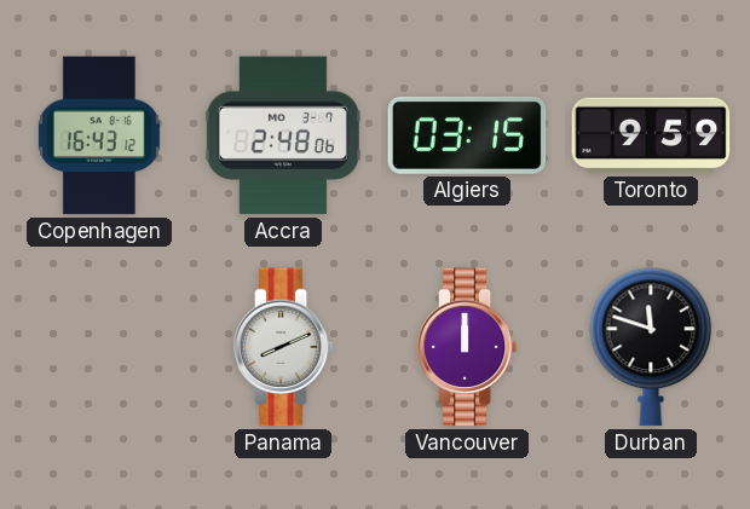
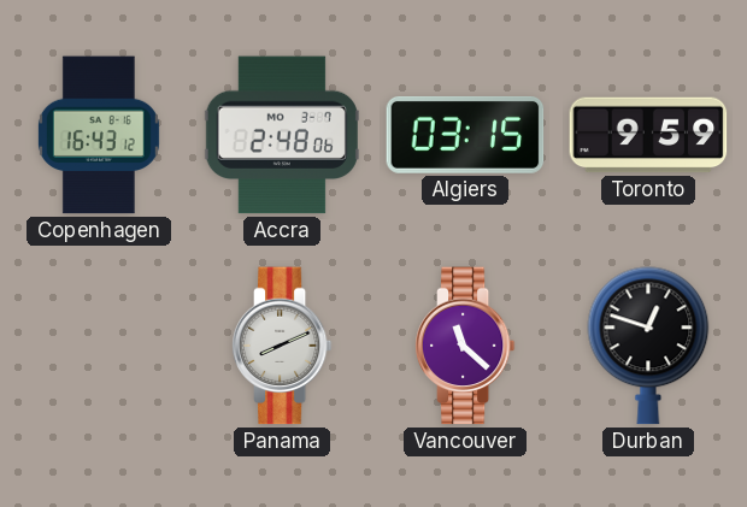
Vancouver: 12:00 -> 11:22 (465, 346)
Durban: 11:48 -> 12:48 (648, 346)
